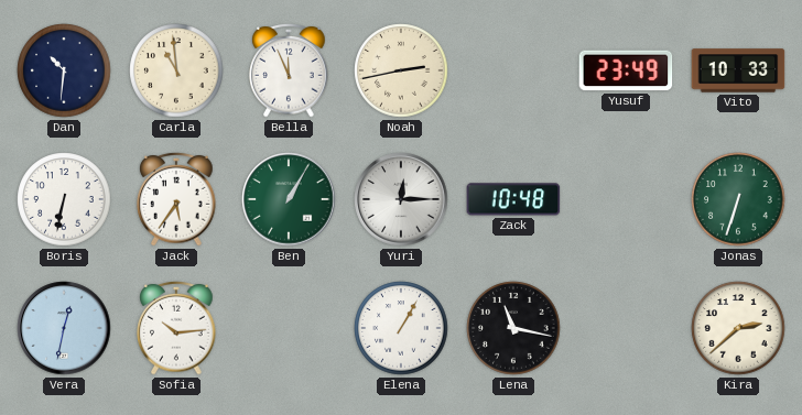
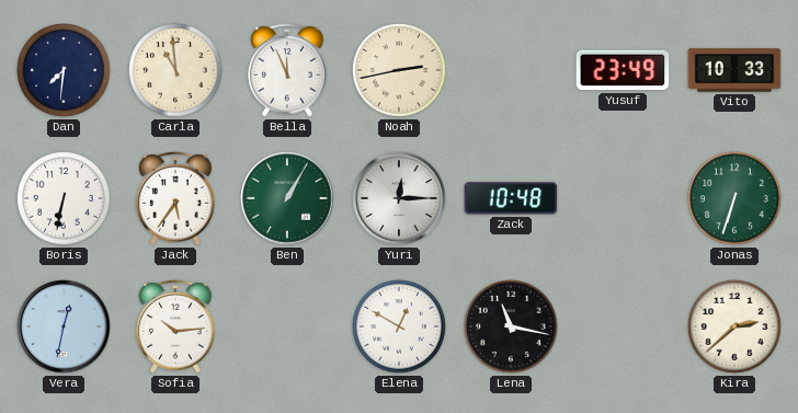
Dan: 10:31 -> 7:31 (64, 70)
Elena: 1:05 -> 12:50 (399, 326)
